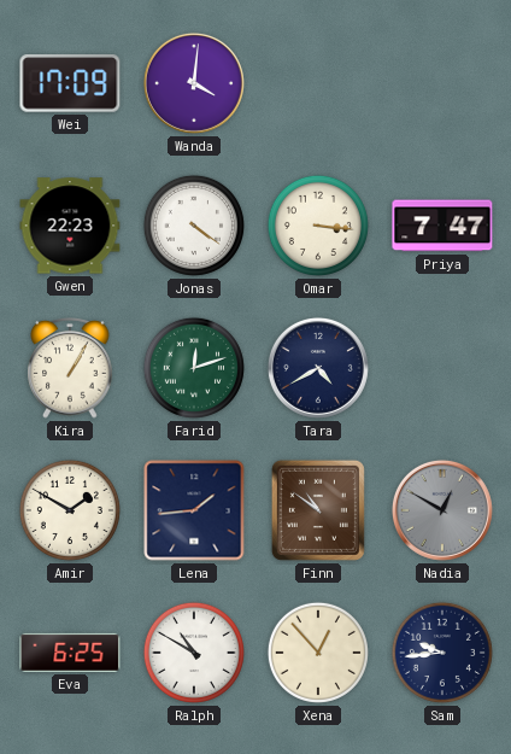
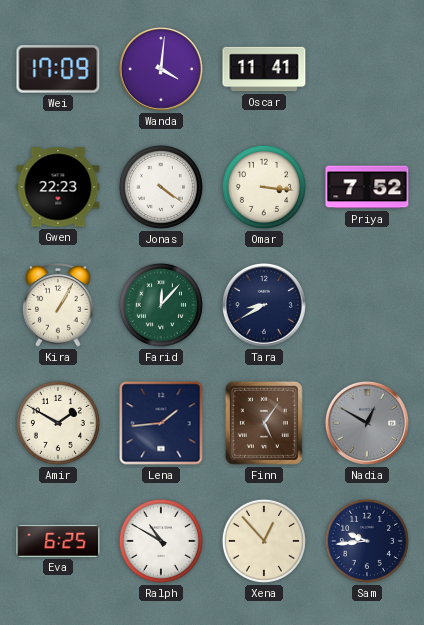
Oscar: none -> 11:41 (264, 69)
Priya: 7:47 -> 7:52 (367, 187)
Farid: 12:12 -> 12:07 (161, 305)
Tara: 4:40 -> 8:40 (264, 305)
Finn: 10:51 -> 5:06 (264, 423)
